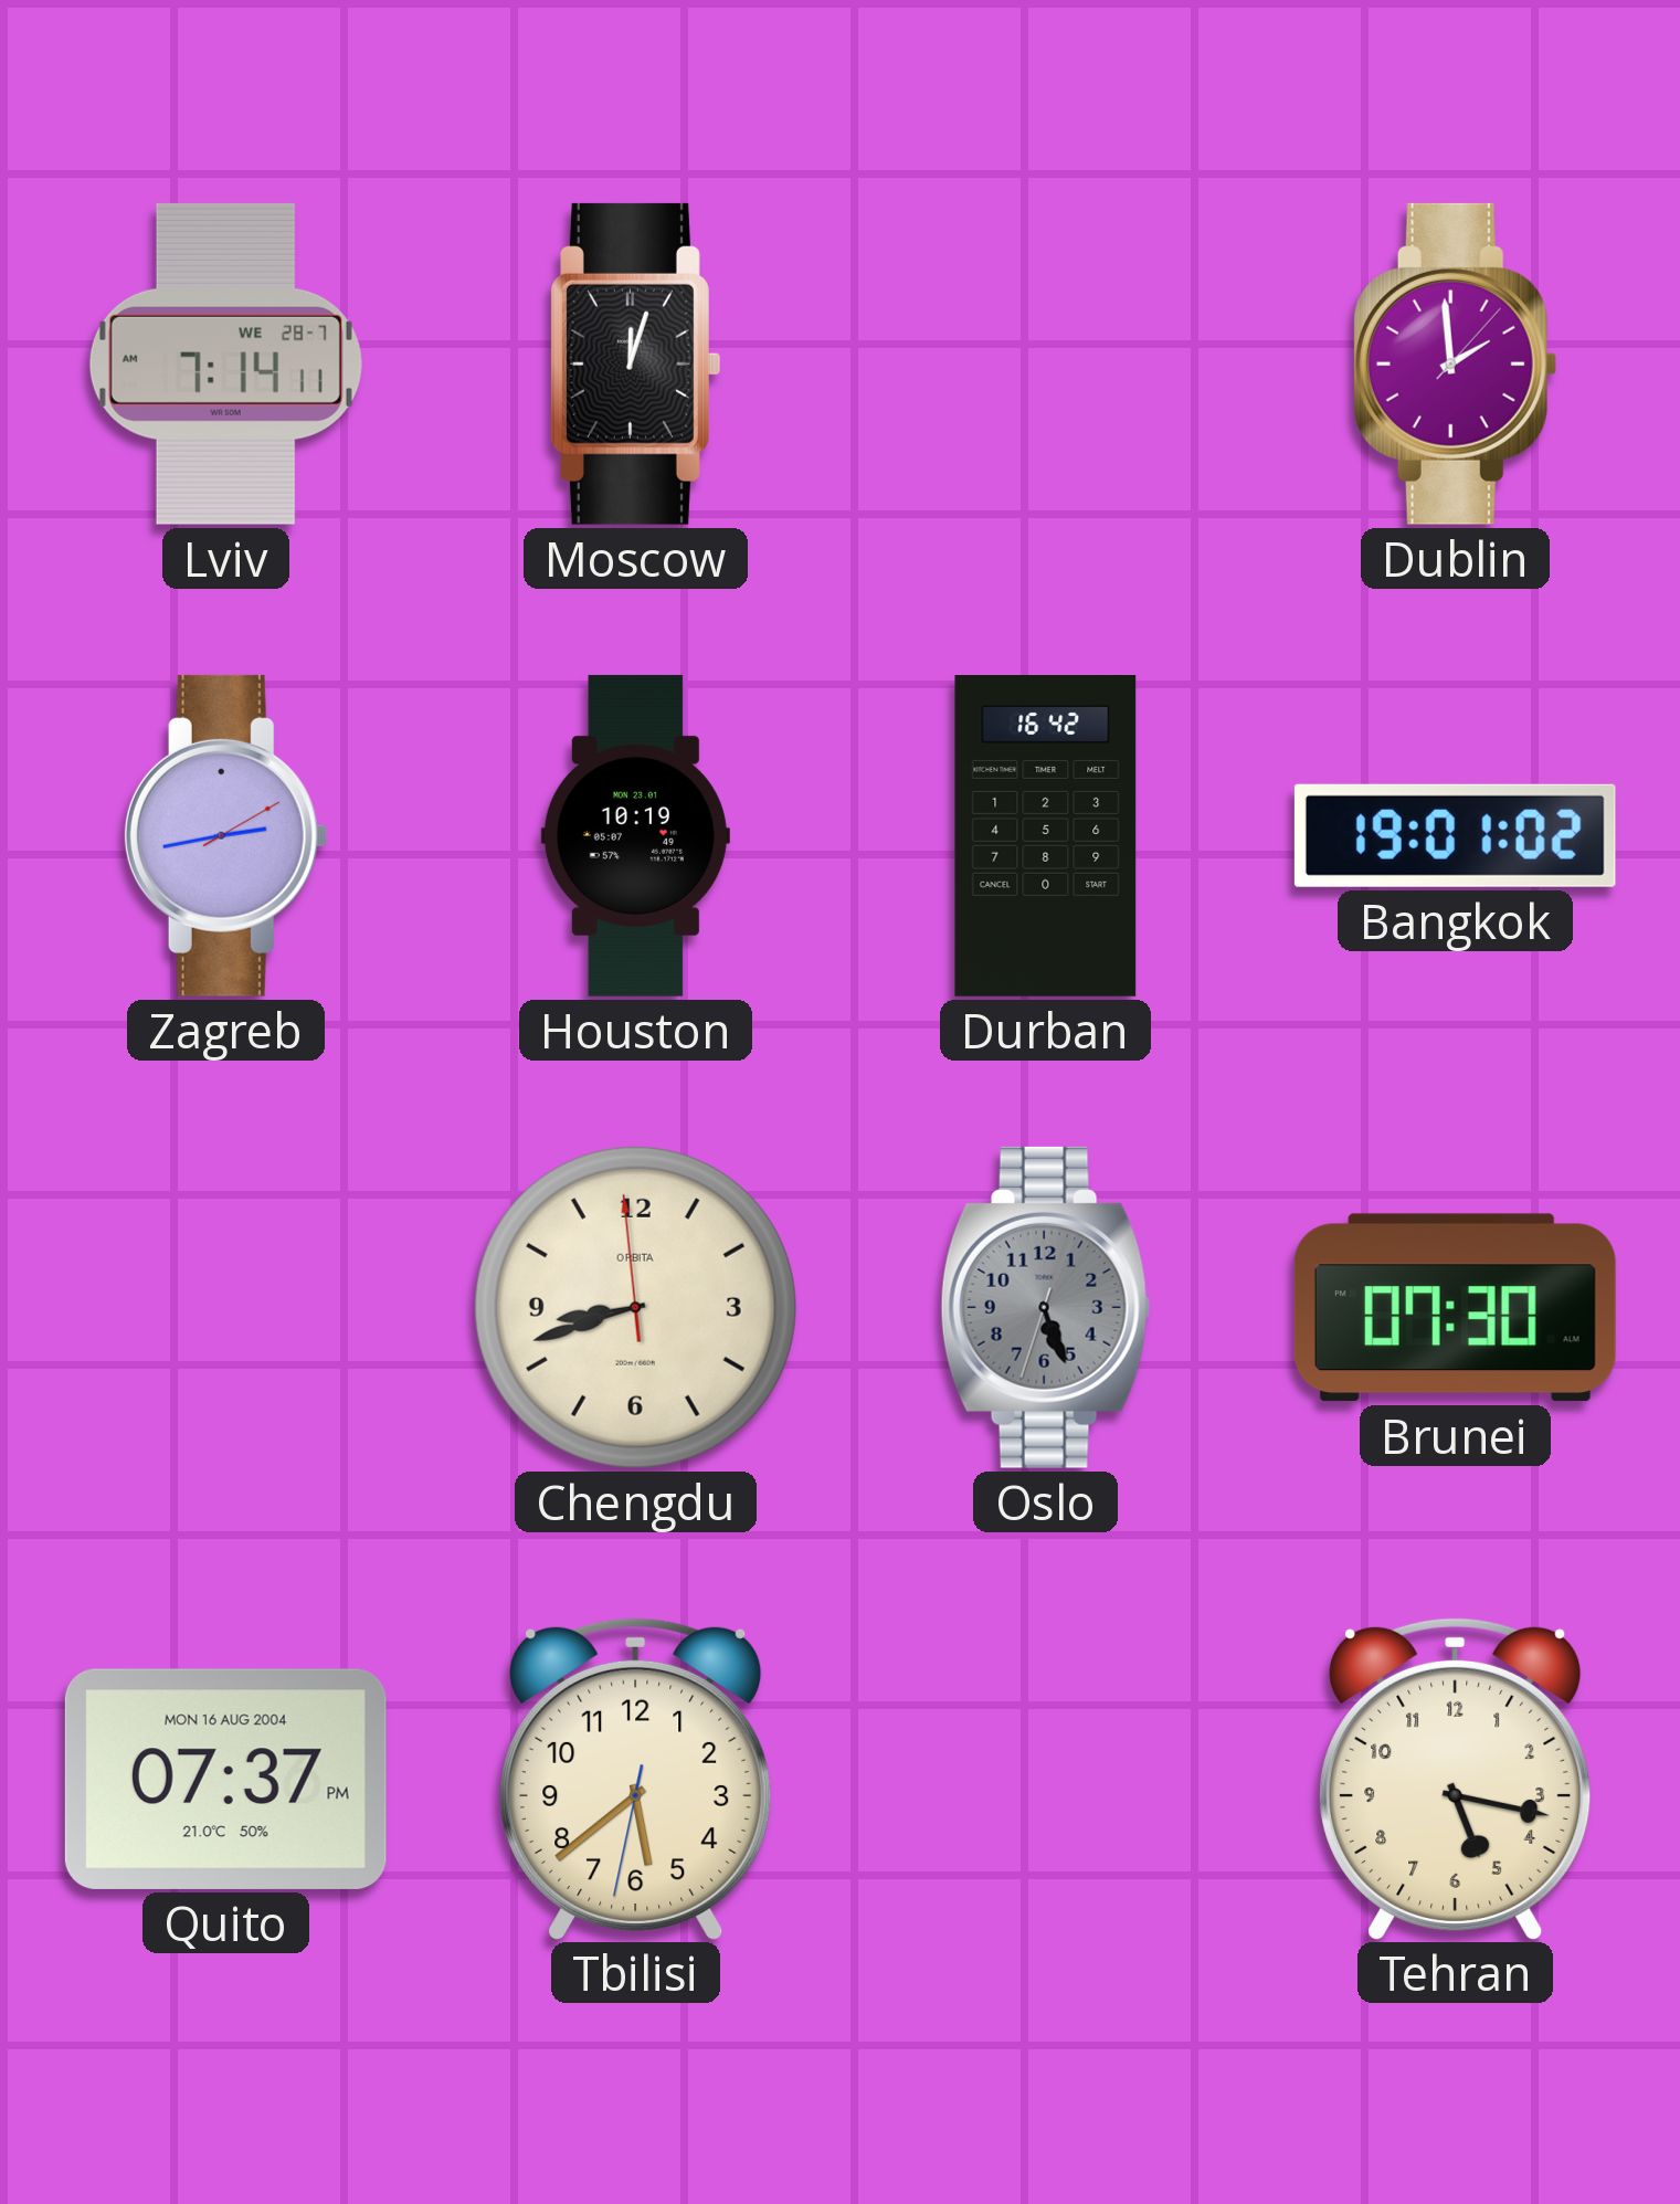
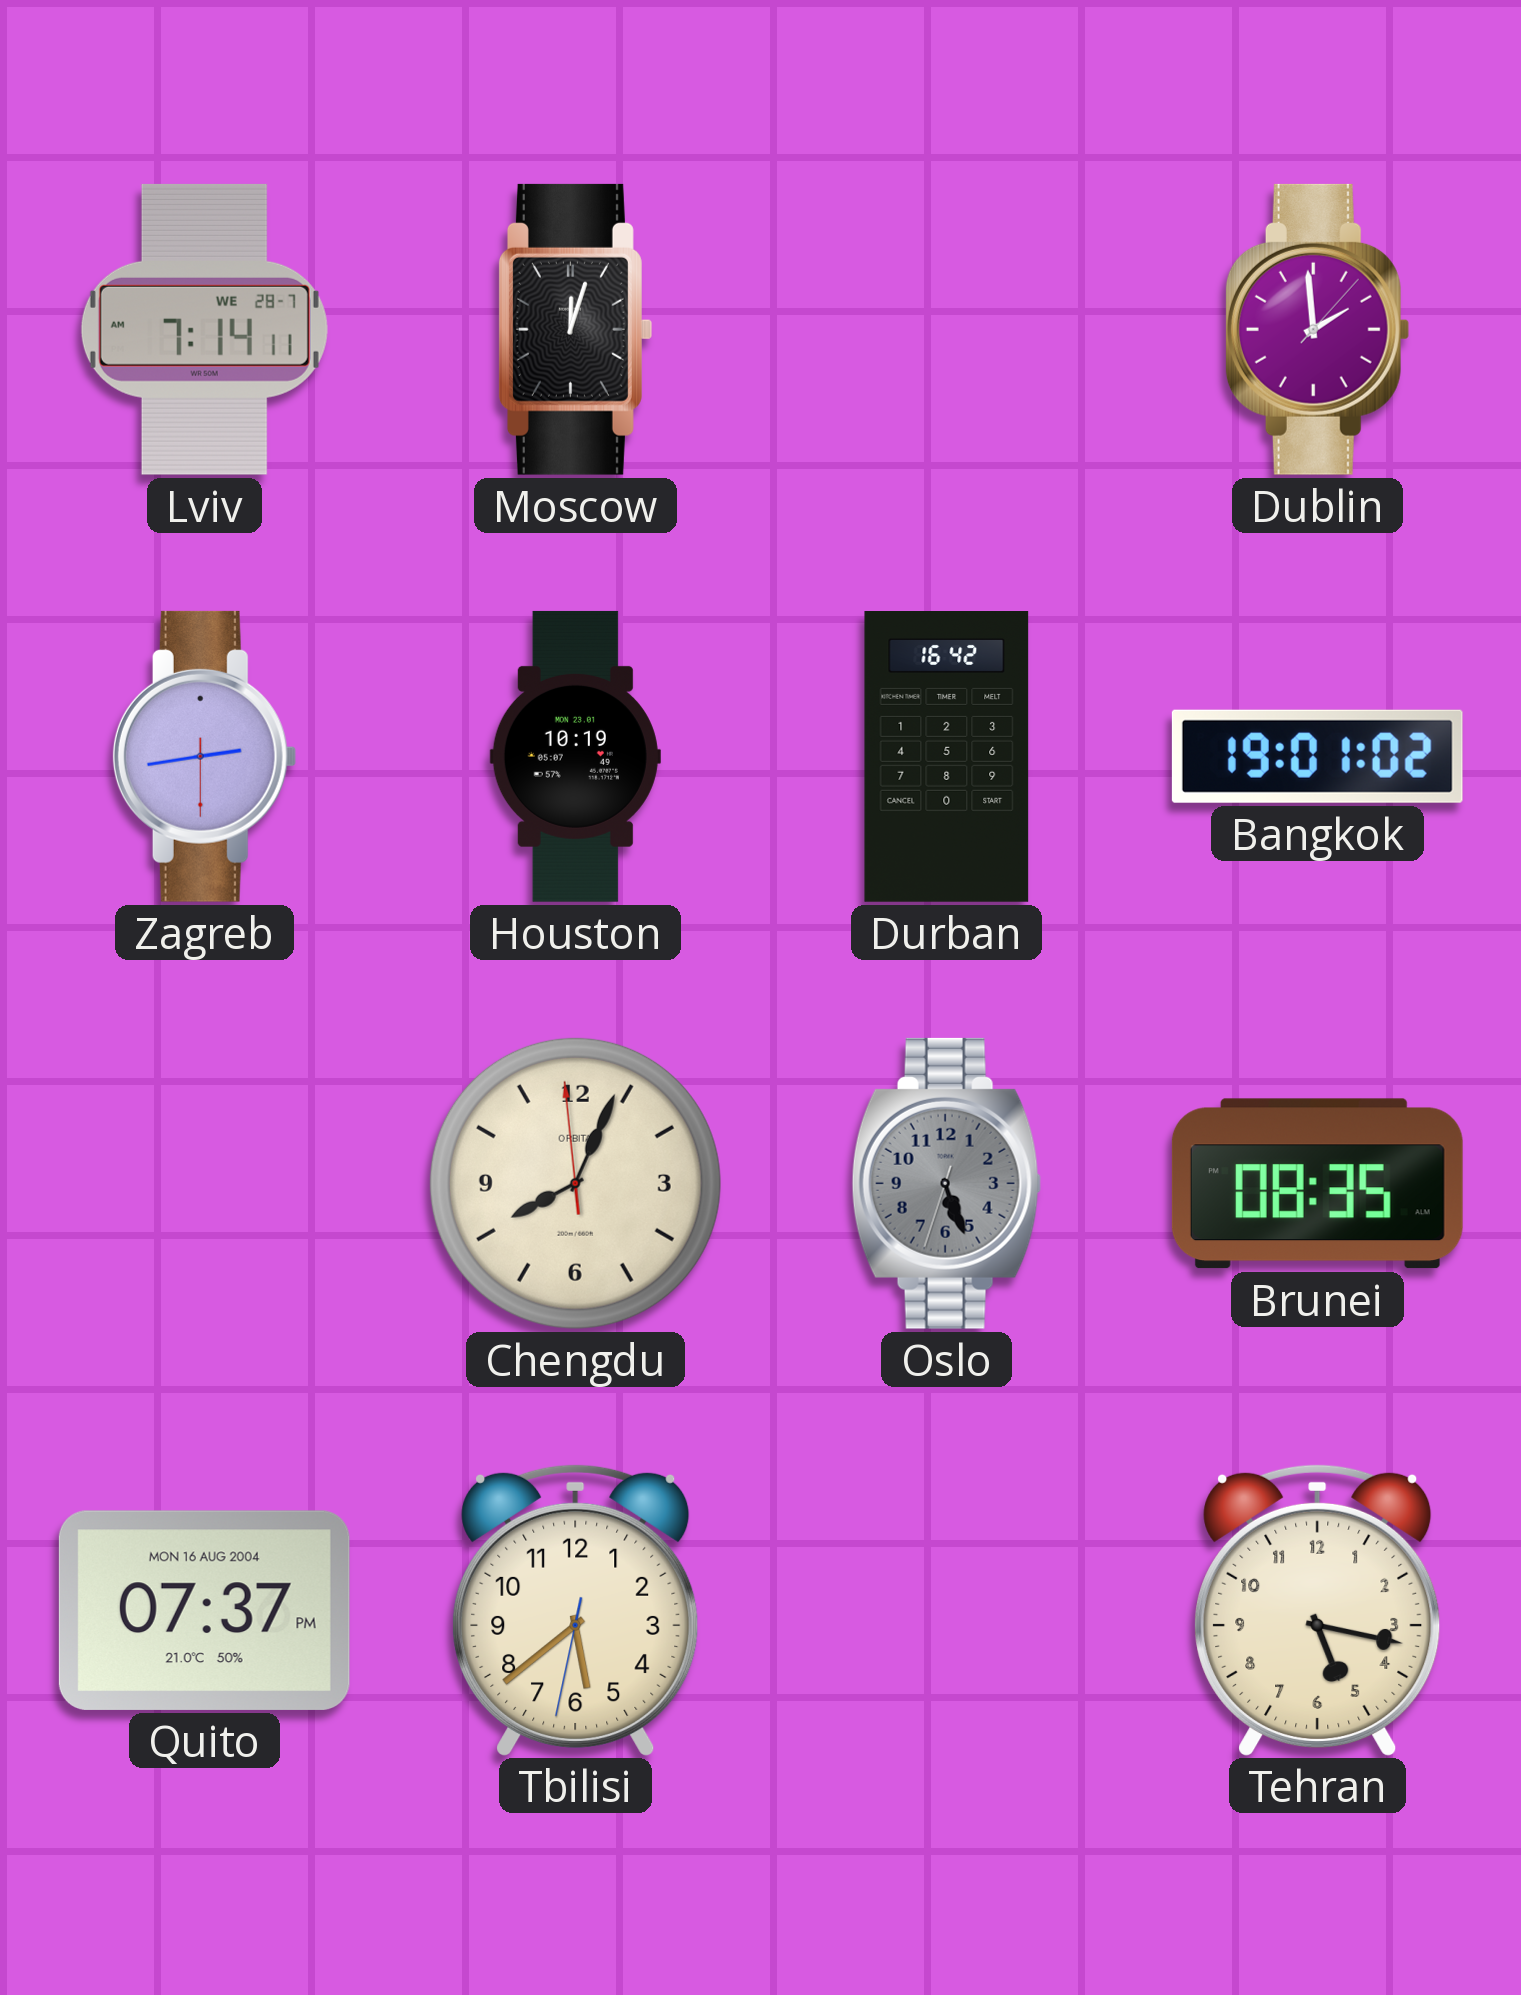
Zagreb: 2:43:10 -> 2:43:30 (204, 756)
Chengdu: 8:41 -> 8:03 (575, 1183)
Brunei: 07:30 -> 08:35 (1317, 1184)
